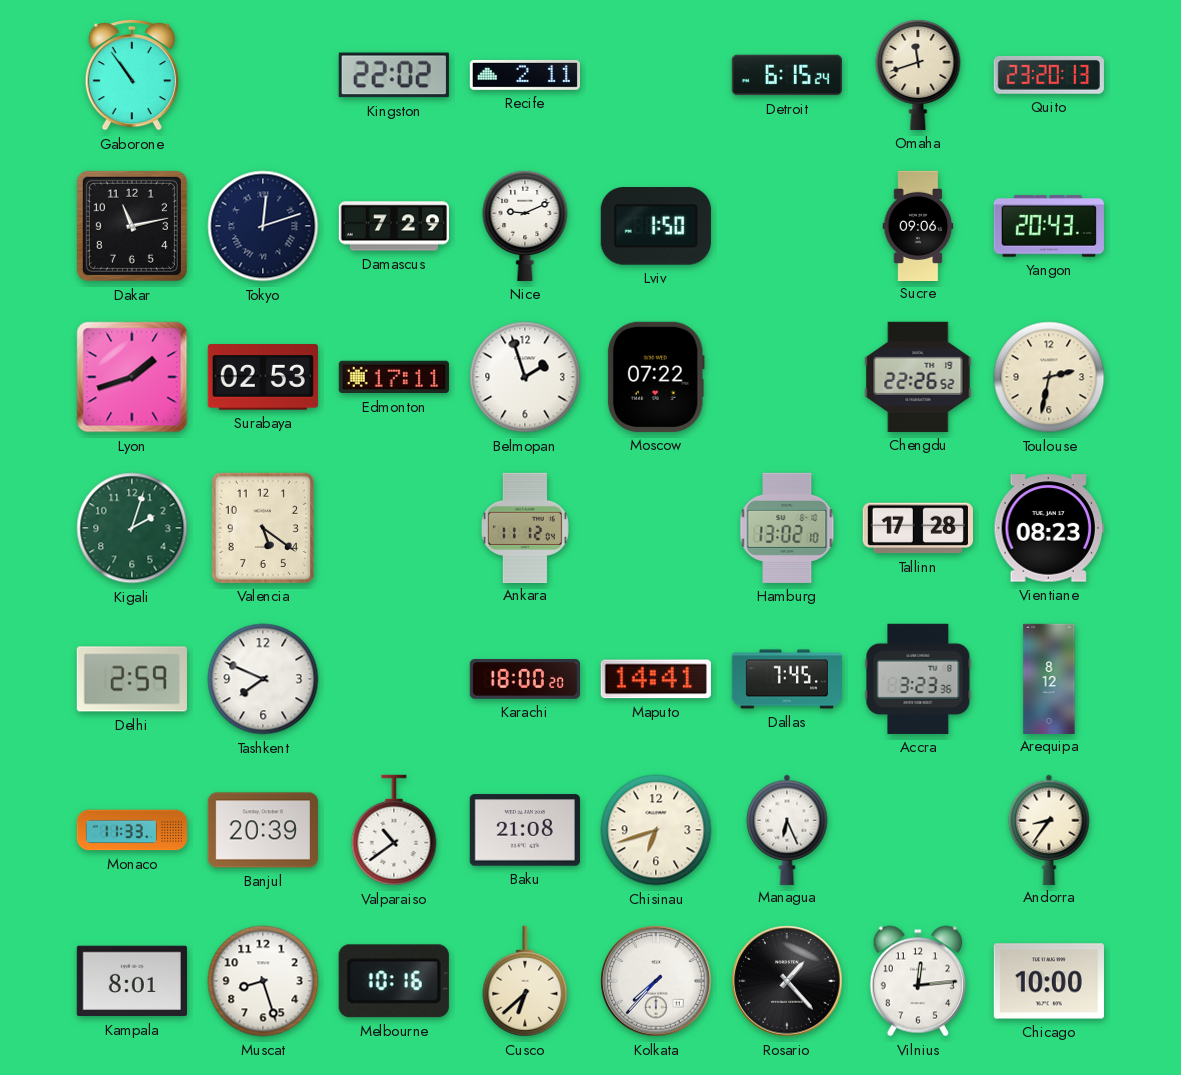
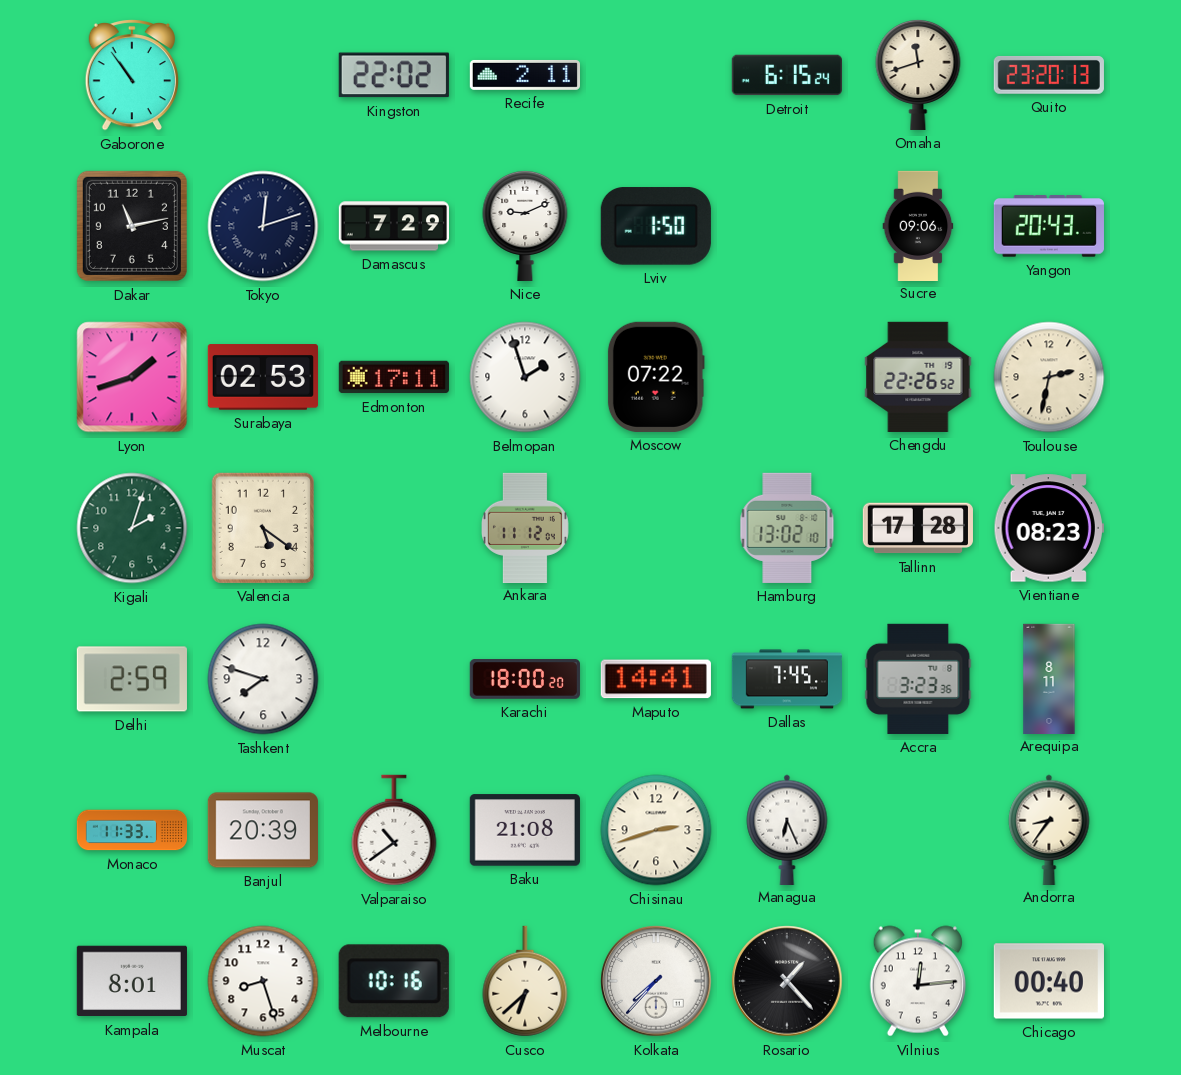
Tashkent: 7:49 -> 7:48 (263, 679)
Arequipa: 8:12 -> 8:11 (1049, 678)
Chisinau: 6:42 -> 2:42 (656, 830)
Chicago: 10:00 -> 00:40 (1049, 981)
